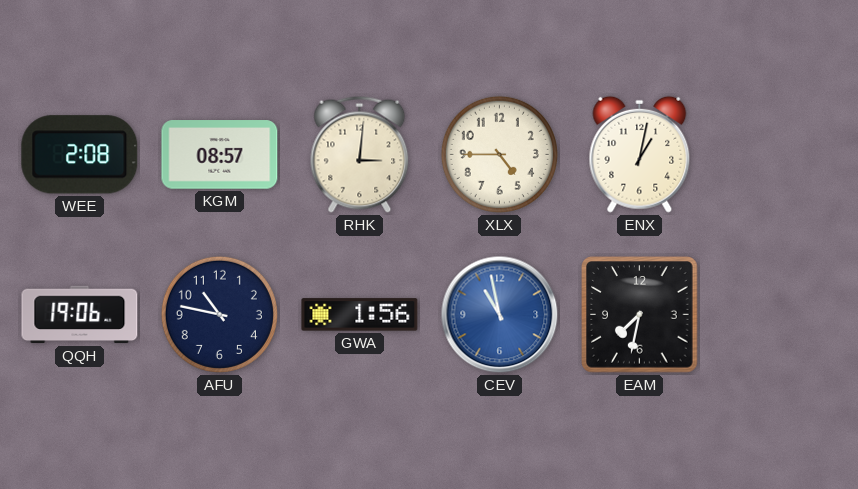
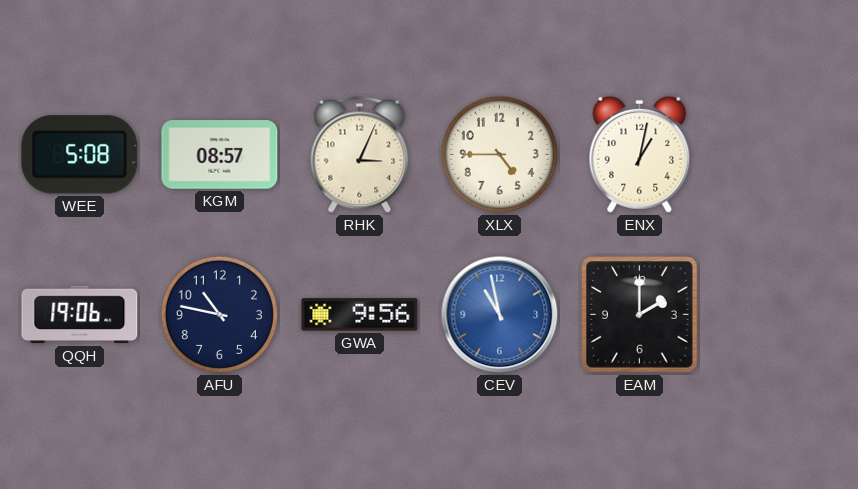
WEE: 2:08 -> 5:08 (80, 155)
RHK: 3:01 -> 3:04 (360, 154)
GWA: 1:56 -> 9:56 (360, 315)
EAM: 7:32 -> 2:00 (640, 315)
